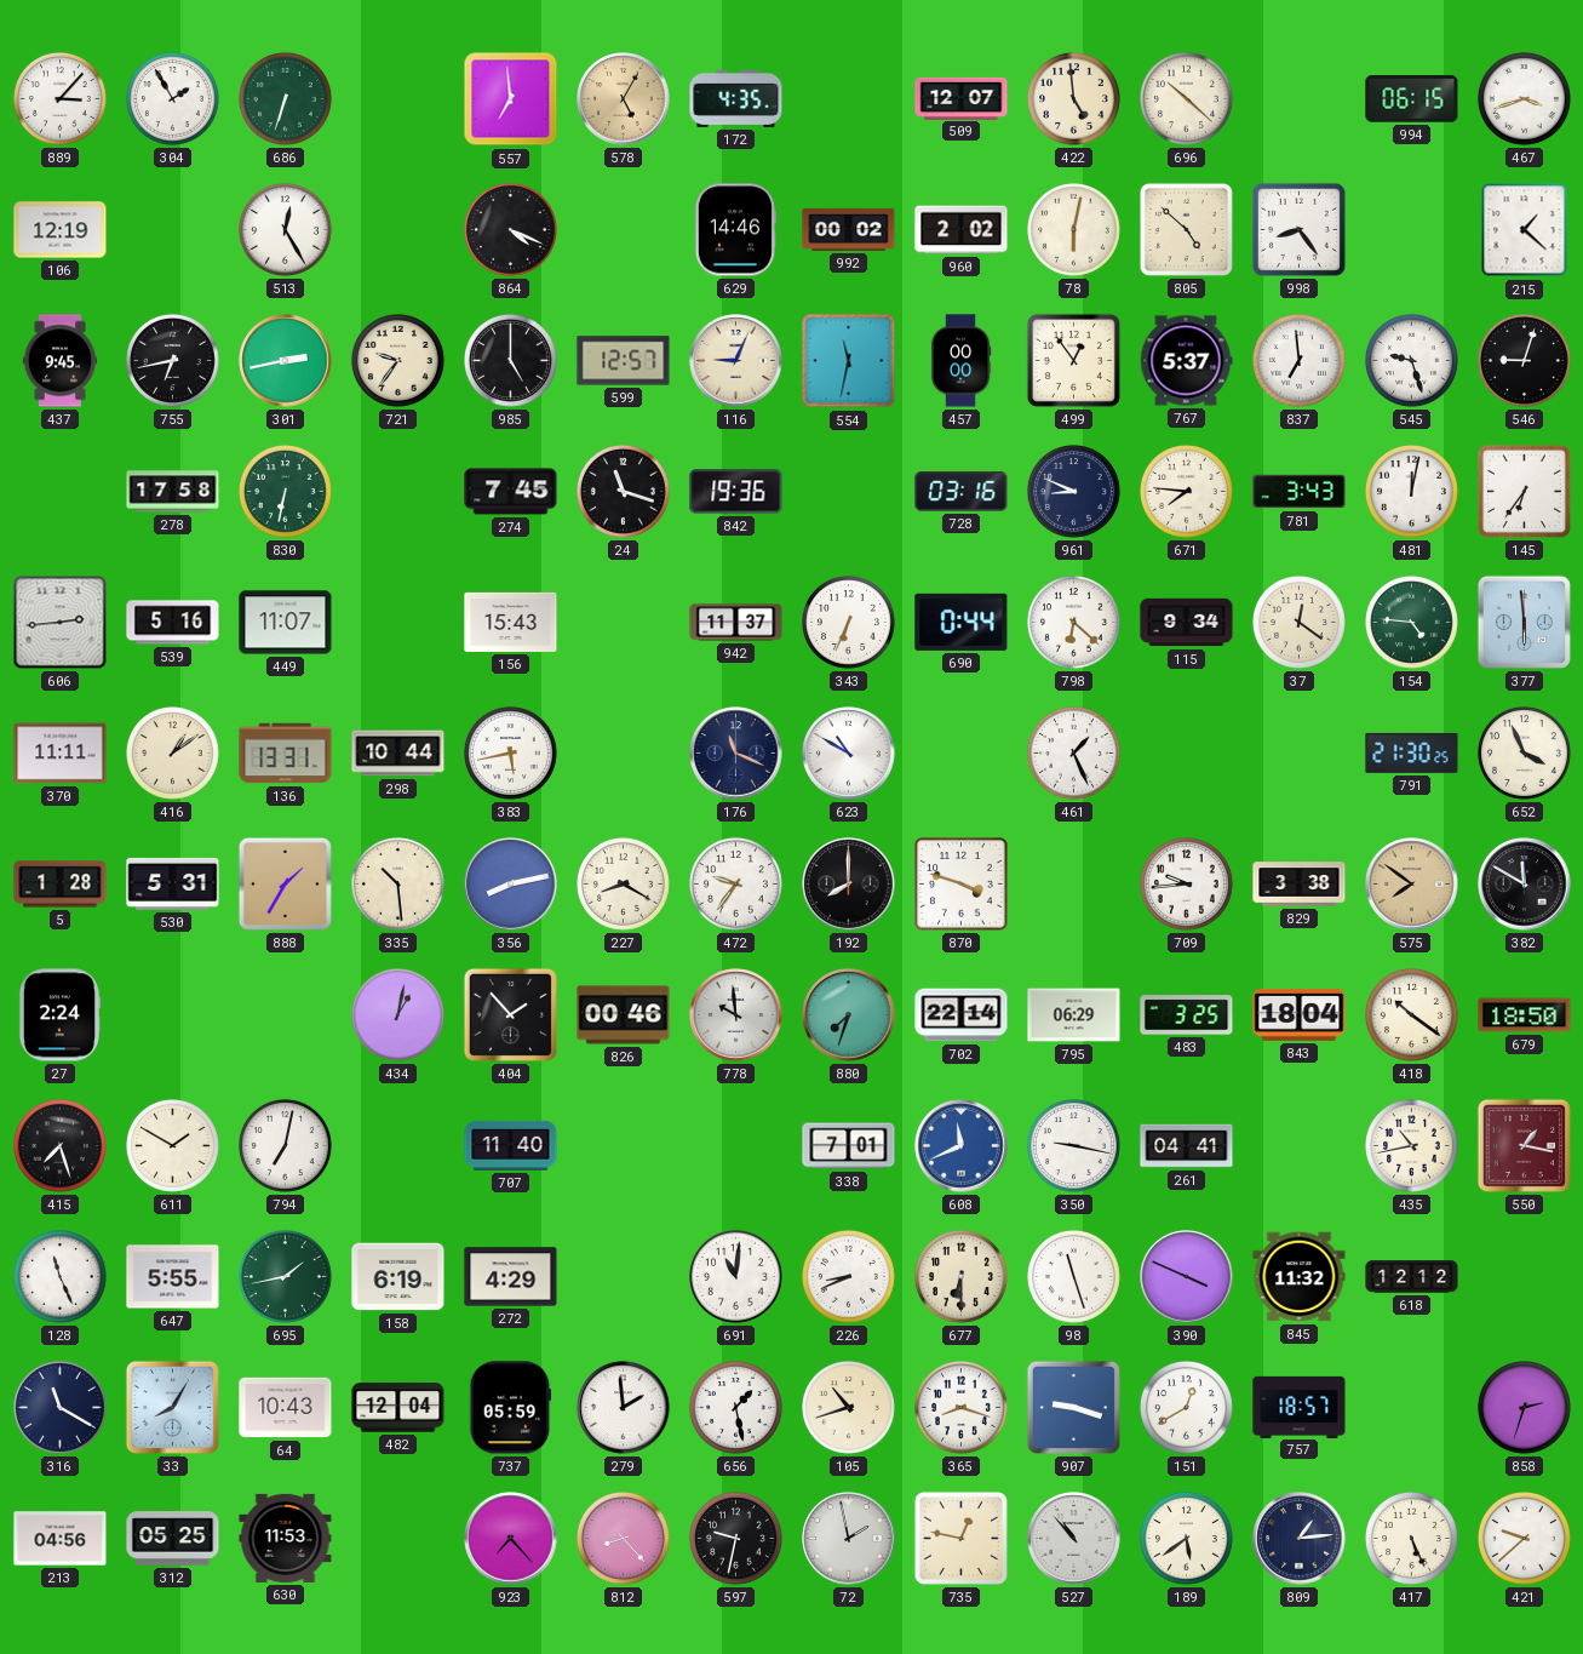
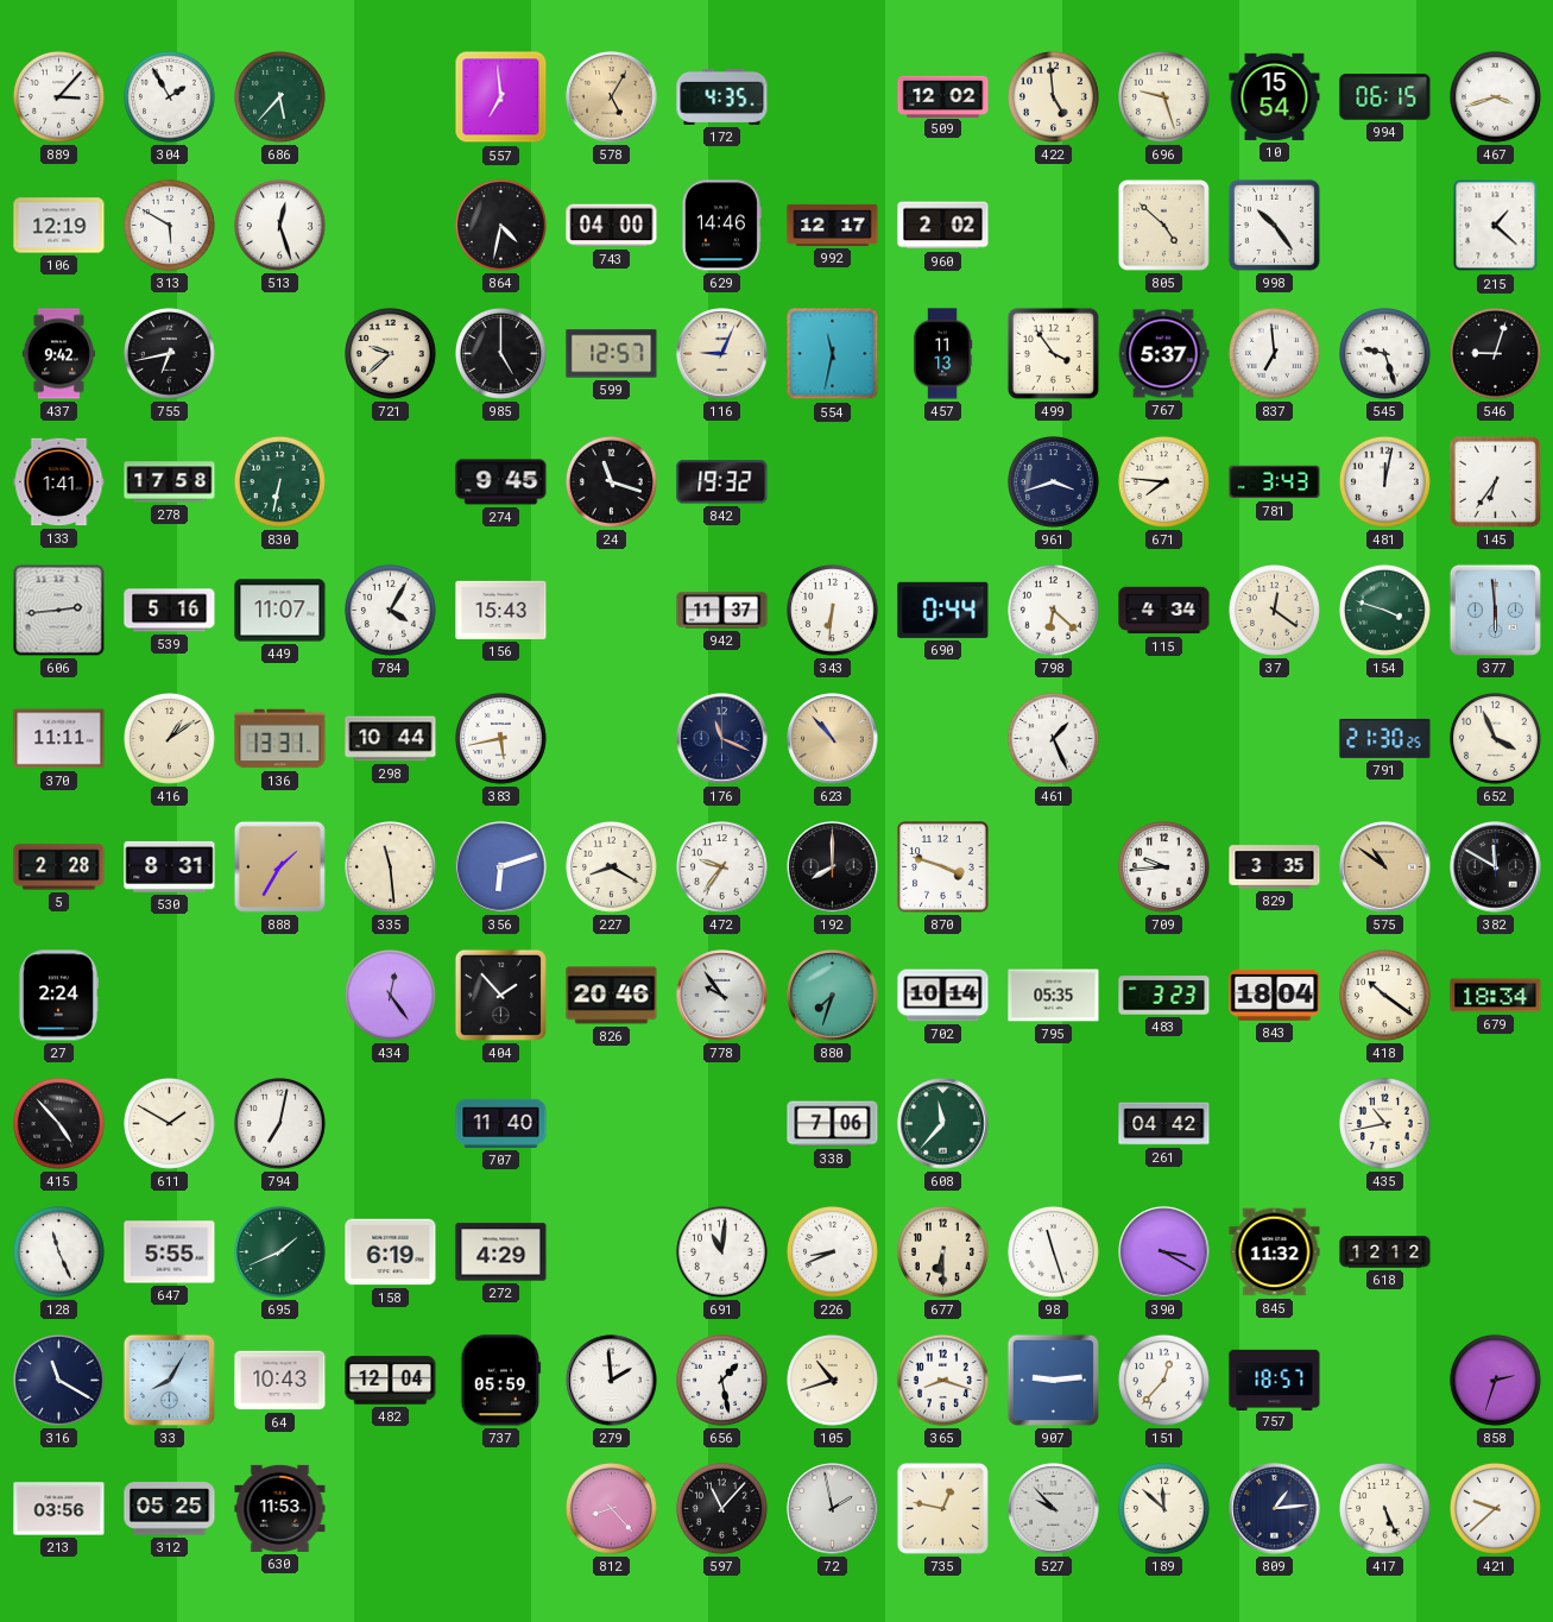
686: 6:33 -> 5:37 (280, 97)
509: 12:07 -> 12:02 (943, 96)
696: 10:22 -> 9:27 (1164, 97)
10: none -> 15:54 (1275, 96)
313: none -> 5:50 (170, 226)
513: 12:25 -> 12:27 (280, 226)
864: 4:19 -> 4:32 (501, 226)
743: none -> 04:00 (612, 226)
992: 00:02 -> 12:17 (833, 225)
78: 6:02 -> none (1074, 230)
998: 8:24 -> 10:24 (1274, 225)
437: 9:45 -> 9:42 (58, 354)
301: 2:43 -> none (286, 361)
721: 9:36 -> 9:38 (391, 354)
457: 00:00 -> 11:13 (942, 354)
499: 12:54 -> 3:54 (1053, 353)
133: none -> 1:41 (59, 482)
274: 7:45 -> 9:45 (501, 482)
842: 19:36 -> 19:32 (722, 482)
728: 03:16 -> none (962, 492)
961: 8:49 -> 3:42 (1054, 482)
784: none -> 4:05 (391, 611)
343: 6:34 -> 6:31 (833, 611)
115: 9:34 -> 4:34 (1164, 611)
154: 4:46 -> 3:48 (1385, 611)
623: 10:50 -> 10:53 (833, 739)
623 dial: white -> champagne (833, 739)
5: 1:28 -> 2:28 (59, 867)
530: 5:31 -> 8:31 (170, 866)
335: 10:29 -> 11:29 (391, 867)
356: 8:13 -> 6:12 (501, 867)
829: 3:38 -> 3:35 (1275, 867)
575: 7:51 -> 10:51 (1385, 867)
434: 1:02 -> 12:24 (391, 996)
826: 00:46 -> 20:46 (612, 996)
778: 9:59 -> 9:54 (722, 996)
702: 22:14 -> 10:14 (943, 996)
795: 06:29 -> 05:35 (1054, 996)
483: 3:25 -> 3:23 (1164, 996)
679: 18:50 -> 18:34 (1496, 996)
415: 7:27 -> 4:53 (59, 1124)
338: 7:01 -> 7:06 (833, 1124)
608: 11:41 -> 11:37 (943, 1124)
608 dial: blue -> green (943, 1124)
350: 9:17 -> none (1074, 1146)
261: 04:41 -> 04:42 (1164, 1124)
550: 1:17 -> none (1524, 1145)
695: 1:43 -> 1:41 (280, 1252)
390: 3:49 -> 3:20 (1164, 1252)
907: 9:18 -> 9:14 (1053, 1380)
151: 12:40 -> 12:37 (1164, 1381)
213: 04:56 -> 03:56 (59, 1509)
923: 7:23 -> none (511, 1539)
597: 9:32 -> 11:07 (722, 1509)
527: 10:53 -> 9:53 (1054, 1509)
189: 5:39 -> 11:52 (1164, 1509)
